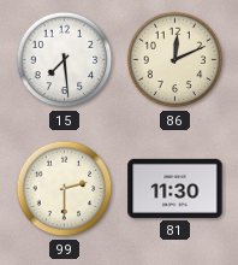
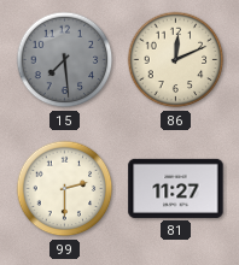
15 dial: white -> grey (65, 60)
81: 11:30 -> 11:27 (176, 188)
